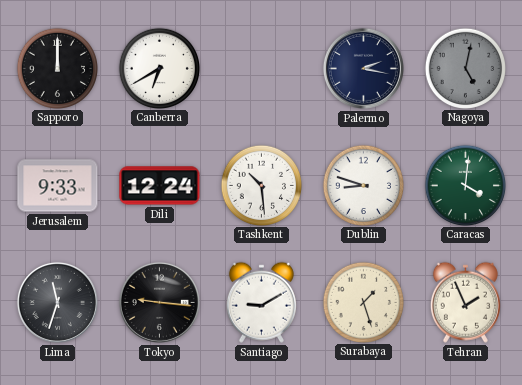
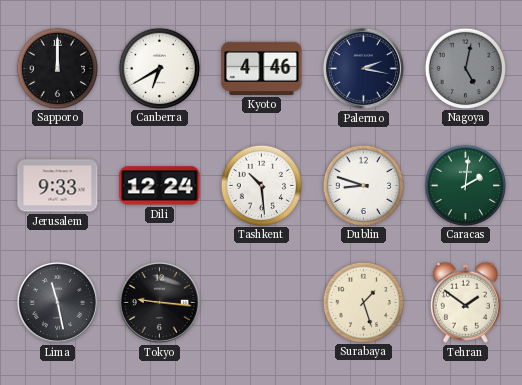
Kyoto: none -> 4:46 (262, 68)
Caracas: 4:01 -> 2:01 (465, 185)
Lima: 11:33 -> 11:28 (57, 302)
Santiago: 9:10 -> none (261, 302)
Tehran: 1:56 -> 1:51 (465, 302)
